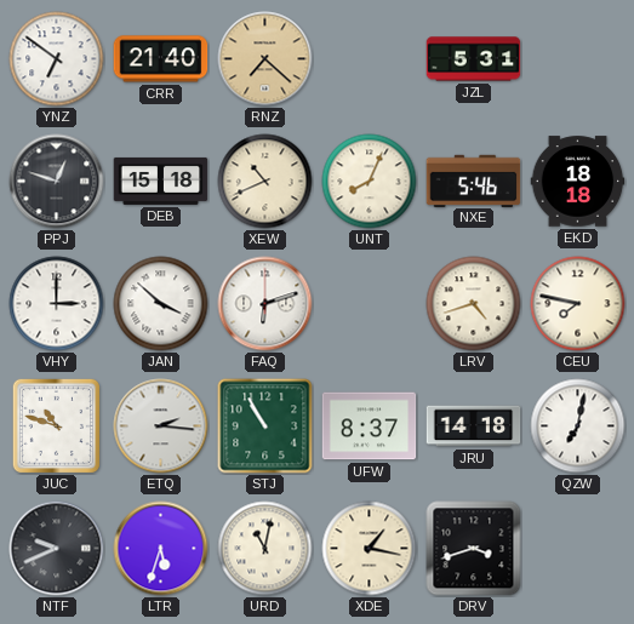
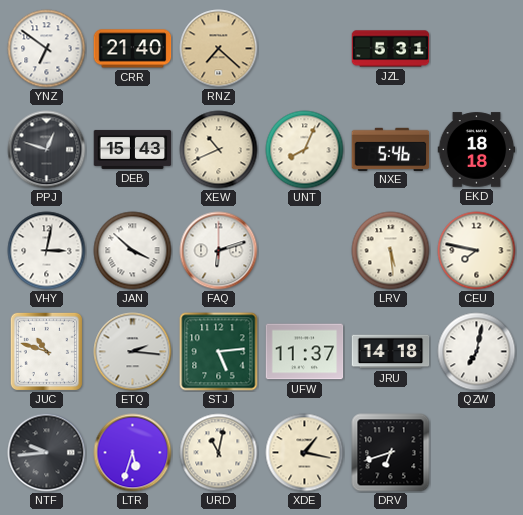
DEB: 15:18 -> 15:43 (133, 149)
VHY: 3:00 -> 3:02 (47, 251)
LRV: 4:42 -> 5:29 (391, 251)
STJ: 10:55 -> 5:14 (219, 352)
UFW: 8:37 -> 11:37 (305, 352)
NTF: 9:41 -> 9:44 (47, 453)
DRV: 3:42 -> 6:42 (391, 453)
